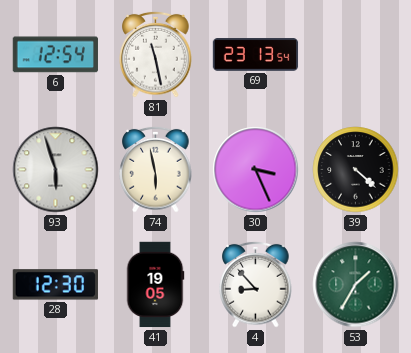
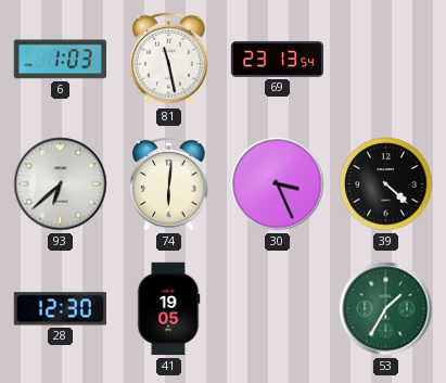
6: 12:54 -> 1:03 (60, 60)
93: 5:57 -> 6:38 (61, 184)
74: 5:58 -> 6:01 (169, 183)
4: 8:53 -> none (256, 284)
